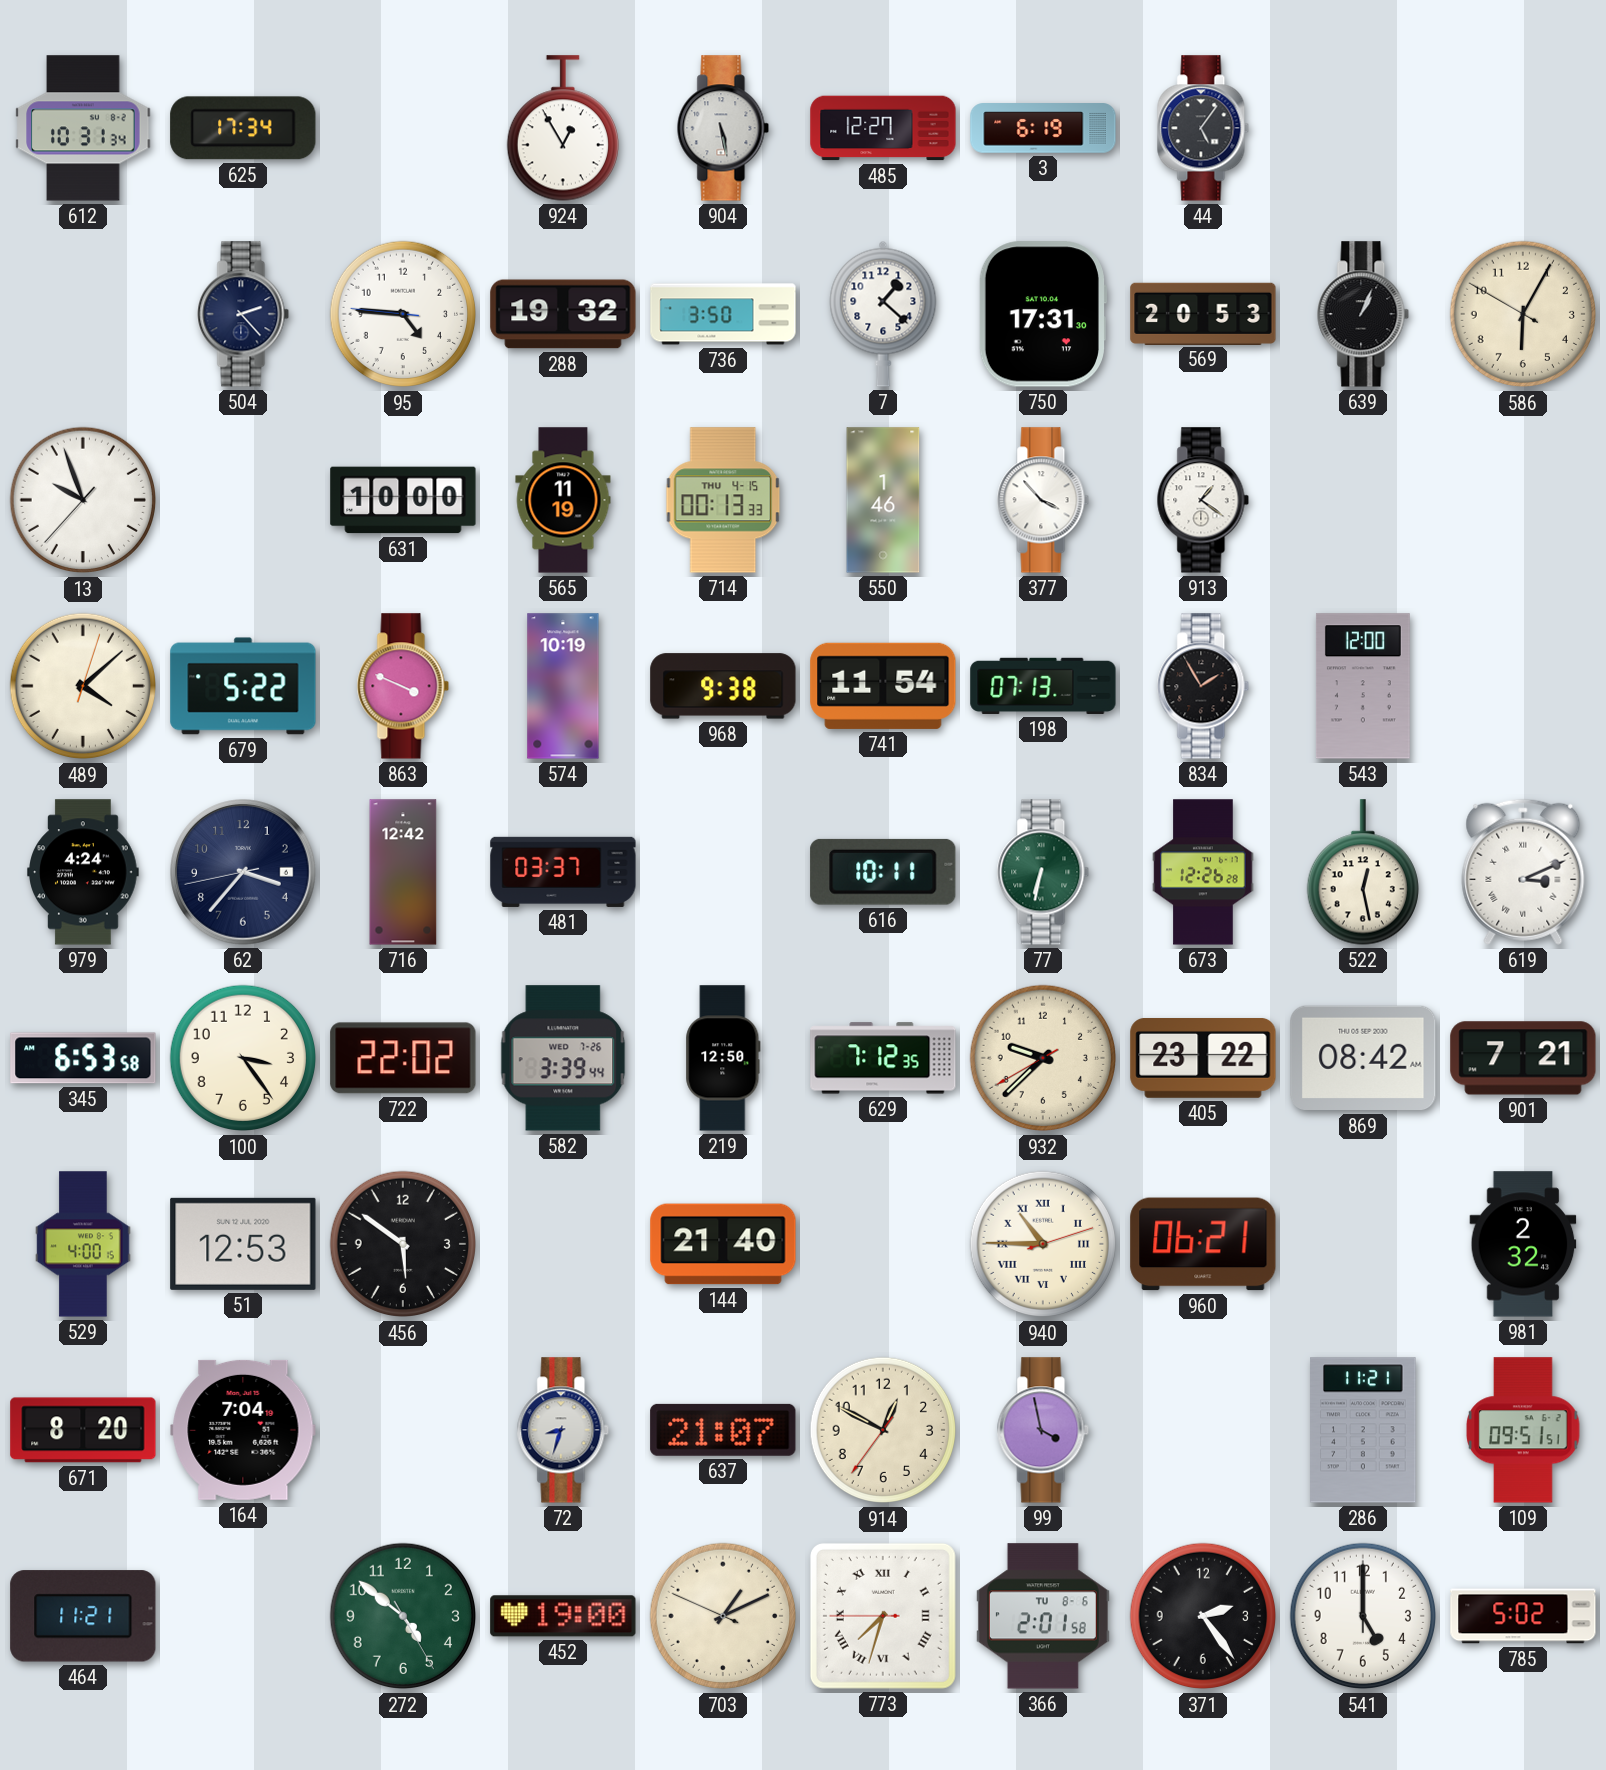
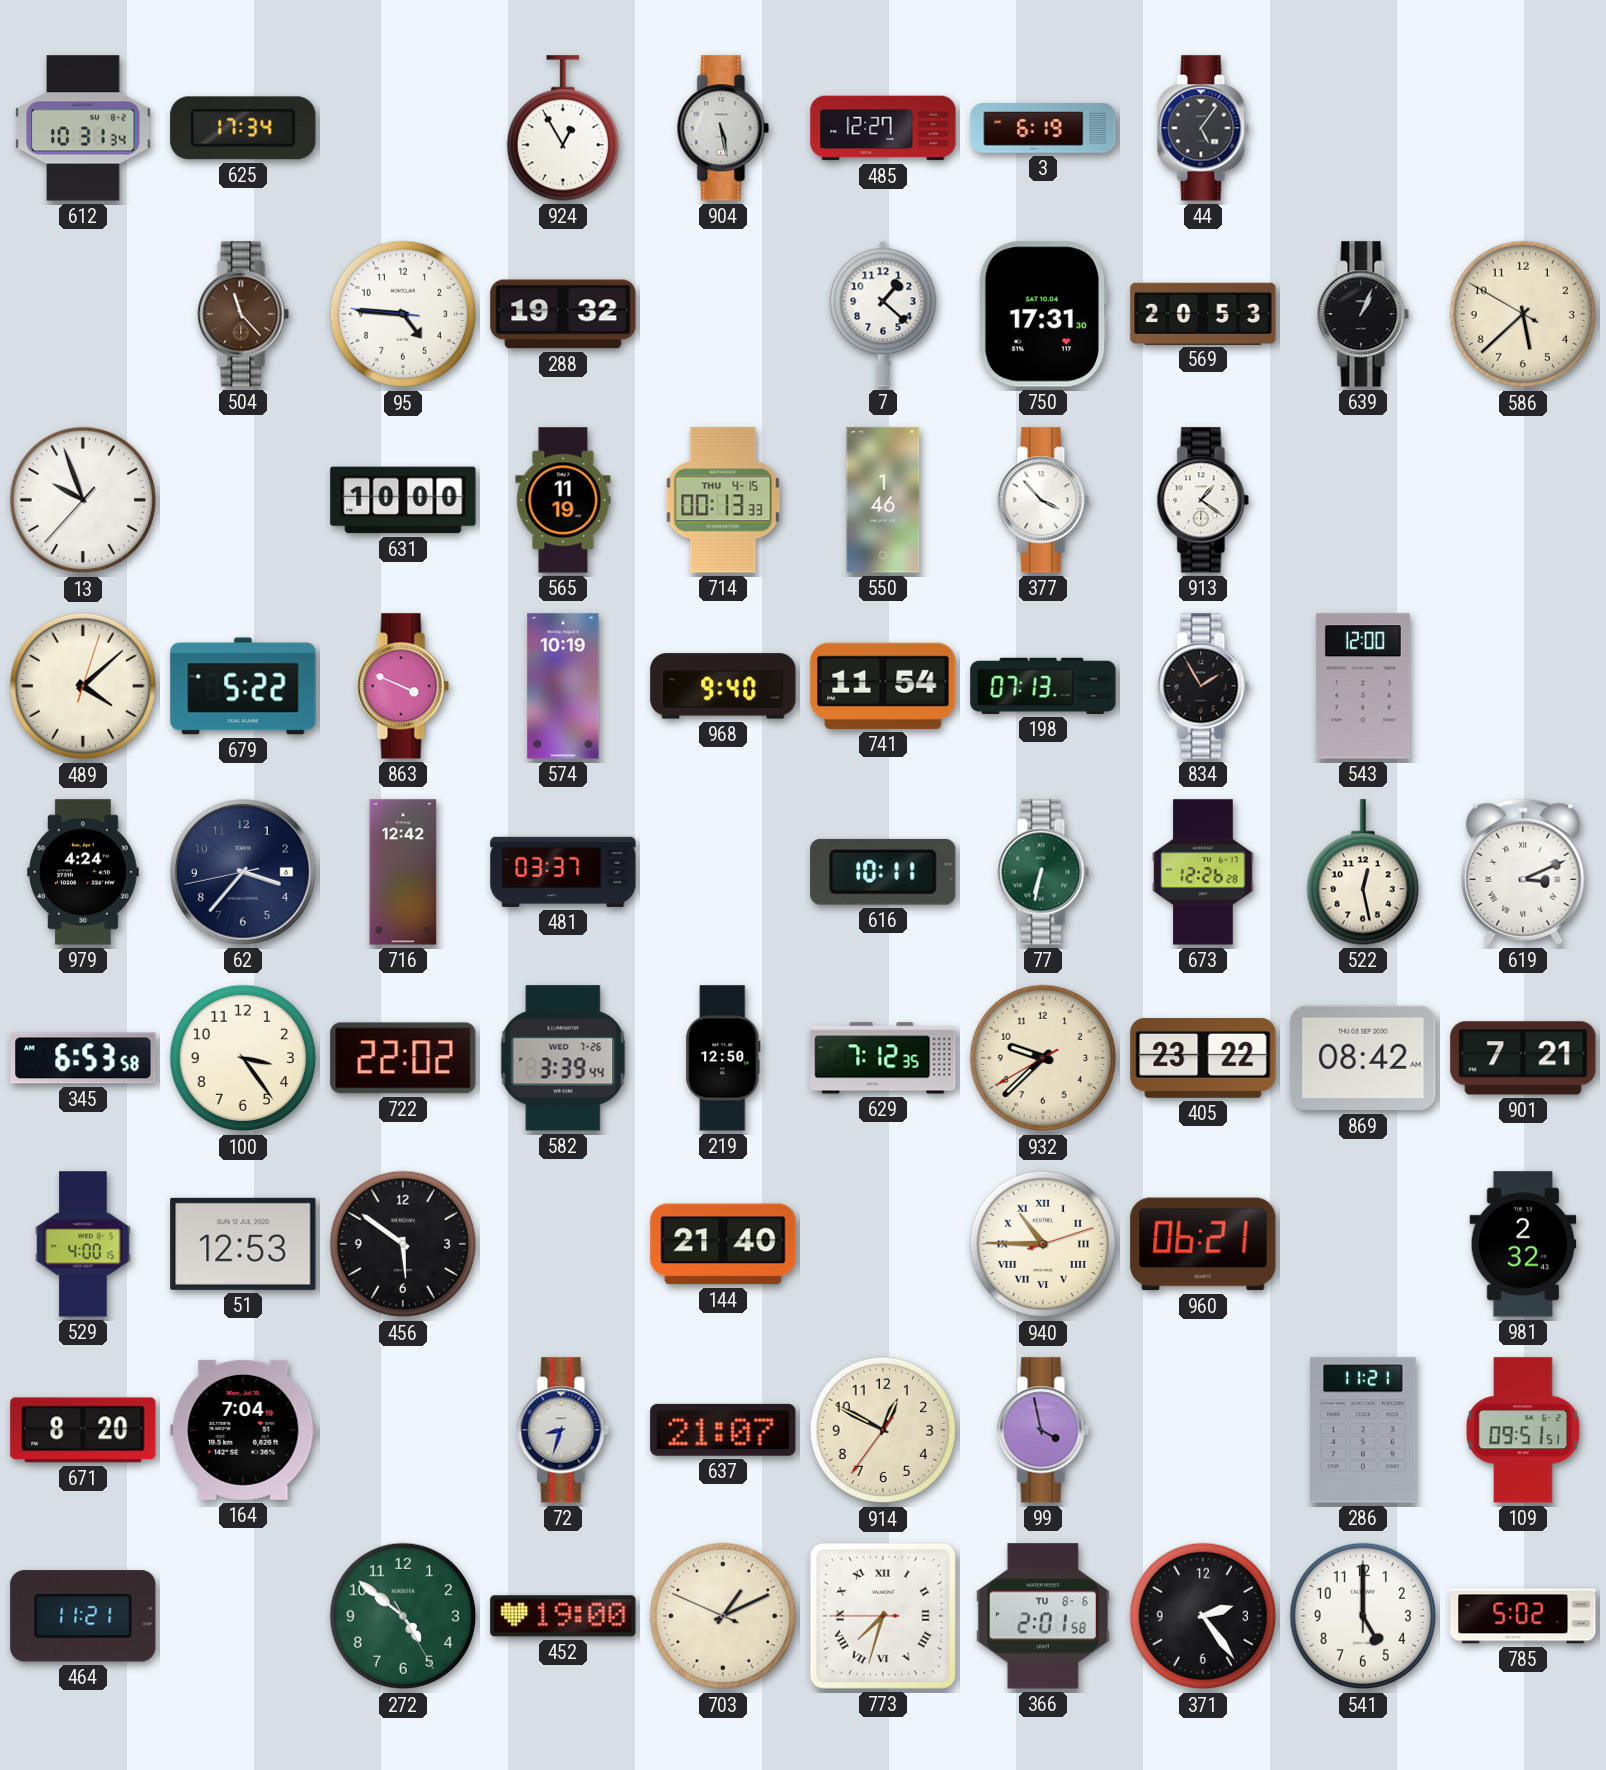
504: 2:23 -> 11:23 (243, 314)
504 dial: navy -> brown (243, 314)
736: 3:50 -> none (723, 314)
586: 6:04 -> 5:37 (1523, 314)
968: 9:38 -> 9:40 (723, 686)
